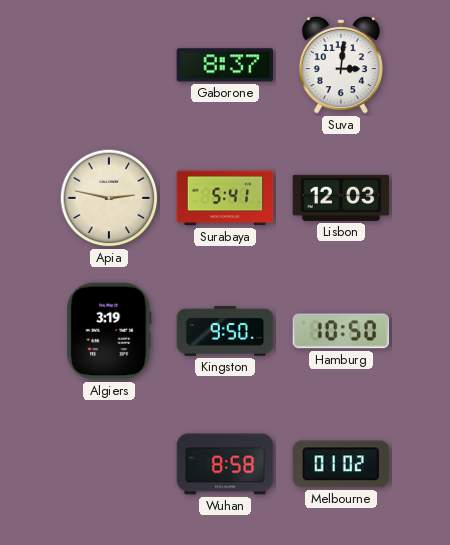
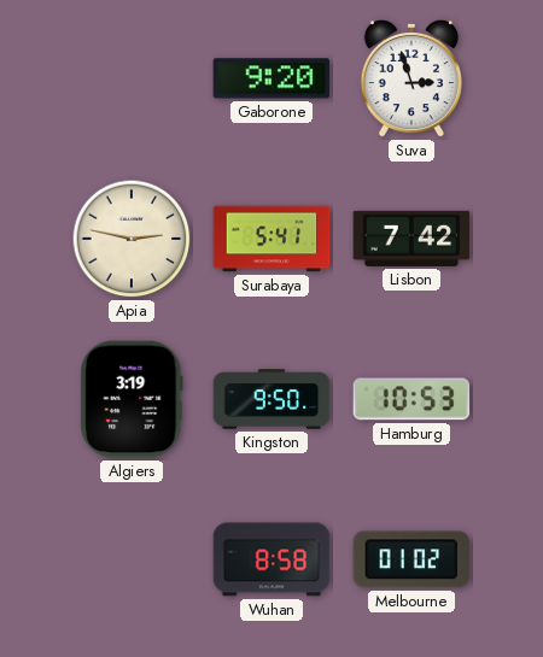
Gaborone: 8:37 -> 9:20 (271, 78)
Suva: 3:01 -> 2:57 (411, 78)
Lisbon: 12:03 -> 7:42 (411, 239)
Hamburg: 10:50 -> 10:53 (411, 399)
